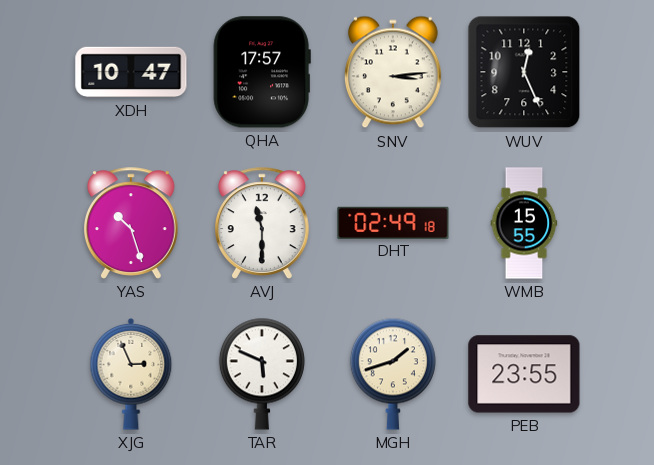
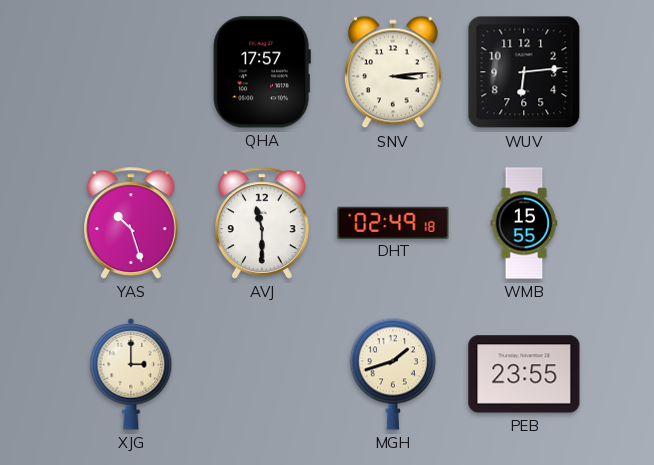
XDH: 10:47 -> none (131, 72)
WUV: 12:26 -> 6:14 (524, 72)
XJG: 2:56 -> 3:00 (131, 374)
TAR: 5:49 -> none (262, 374)
